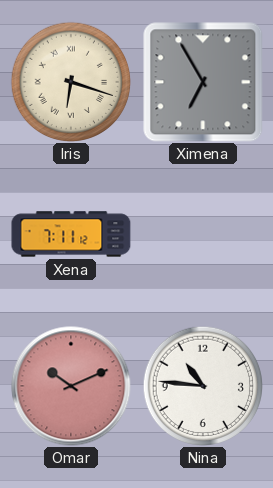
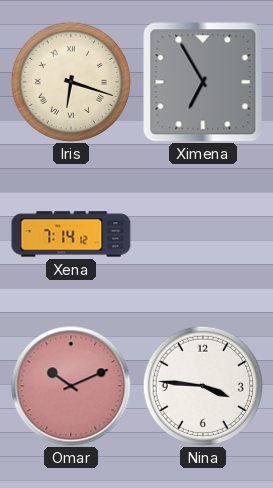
Xena: 7:11 -> 7:14 (71, 234)
Nina: 10:46 -> 3:46 (202, 385)
